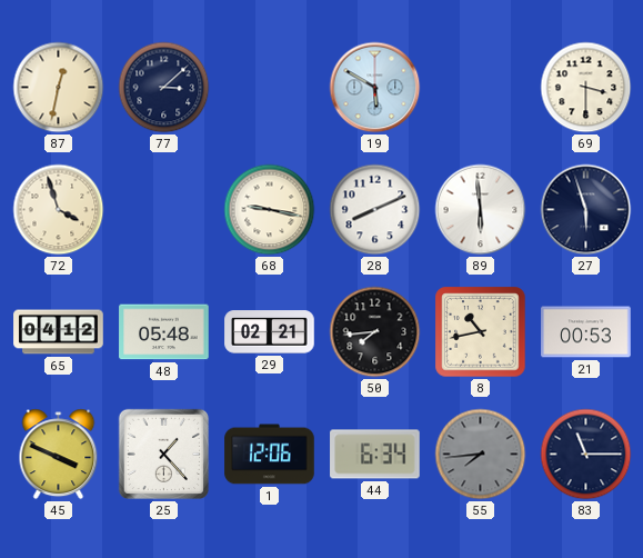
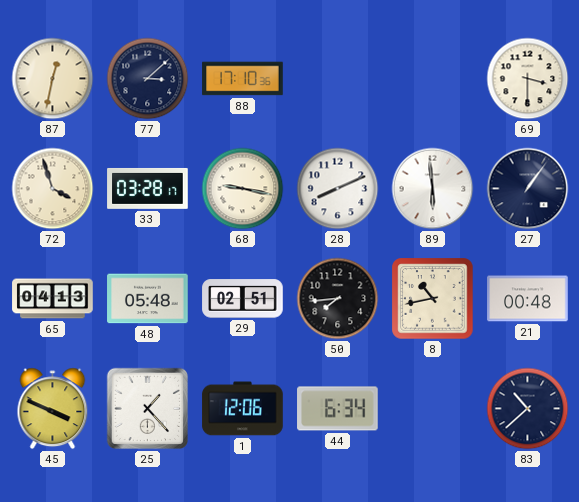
88: none -> 17:10 (243, 79)
19: 5:50 -> none (375, 88)
33: none -> 03:28 (148, 188)
27: 5:57 -> 1:06 (528, 189)
65: 04:12 -> 04:13 (53, 299)
29: 02:21 -> 02:51 (243, 299)
21: 00:53 -> 00:48 (528, 299)
55: 7:44 -> none (481, 455)
83: 11:15 -> 10:38 (528, 409)
